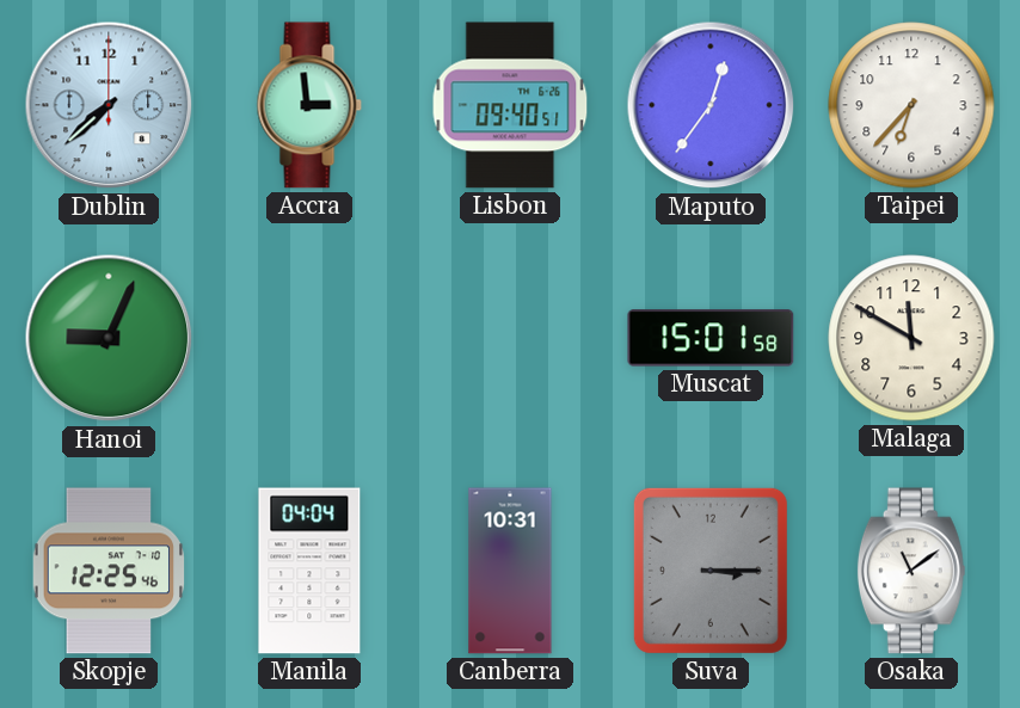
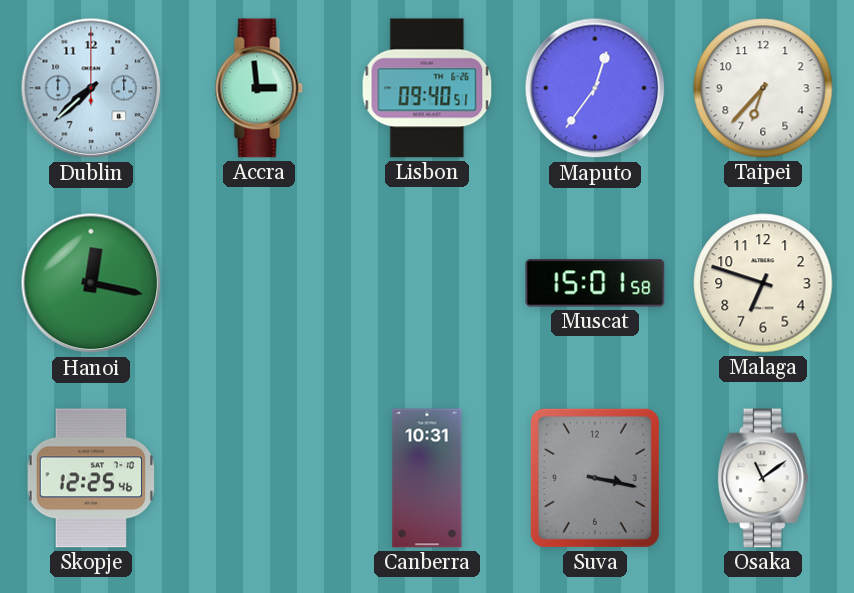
Hanoi: 9:04 -> 12:17 (91, 283)
Malaga: 11:50 -> 6:48 (763, 283)
Manila: 04:04 -> none (309, 571)
Suva: 3:15 -> 3:17 (595, 478)
